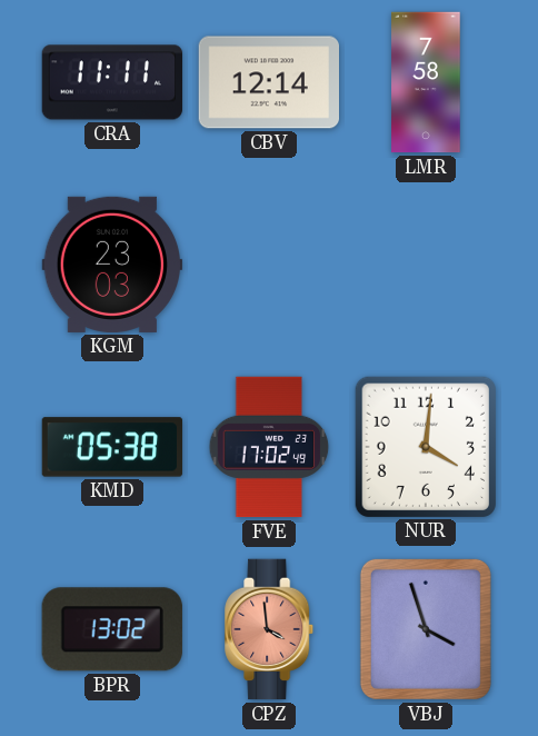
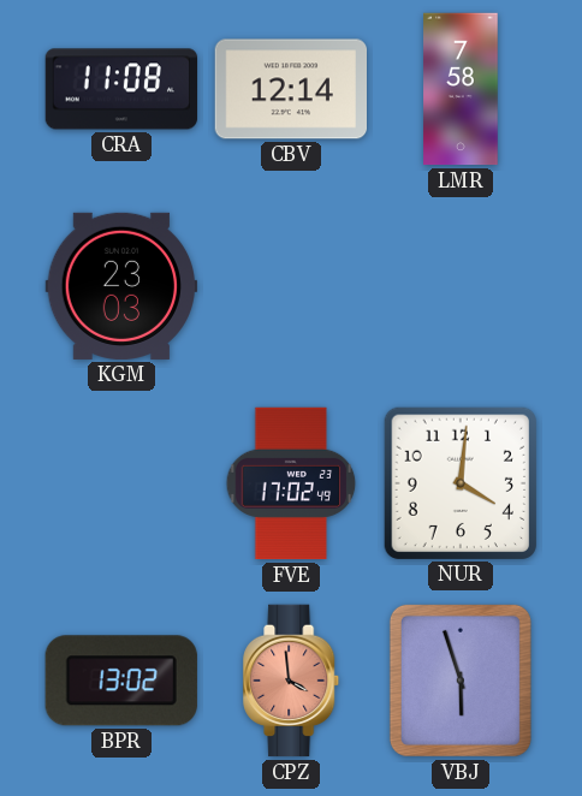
CRA: 11:11 -> 11:08 (121, 89)
KMD: 05:38 -> none (112, 447)
VBJ: 3:57 -> 5:57 (461, 681)
